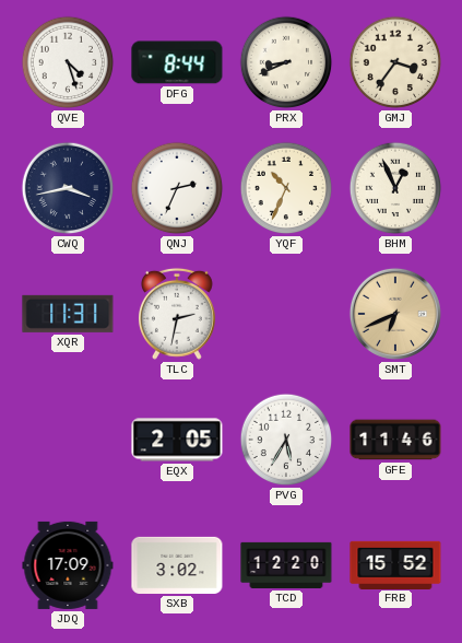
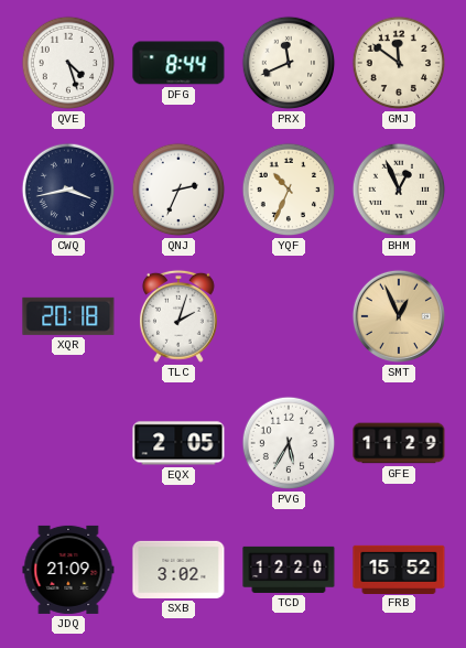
PRX: 8:41 -> 11:41 (289, 63)
GMJ: 3:36 -> 11:51 (399, 63)
XQR: 11:31 -> 20:18 (68, 316)
TLC: 2:32 -> 2:03 (178, 316)
SMT: 6:41 -> 12:56 (399, 316)
GFE: 11:46 -> 11:29 (399, 443)
JDQ: 17:09 -> 21:09 (68, 570)
